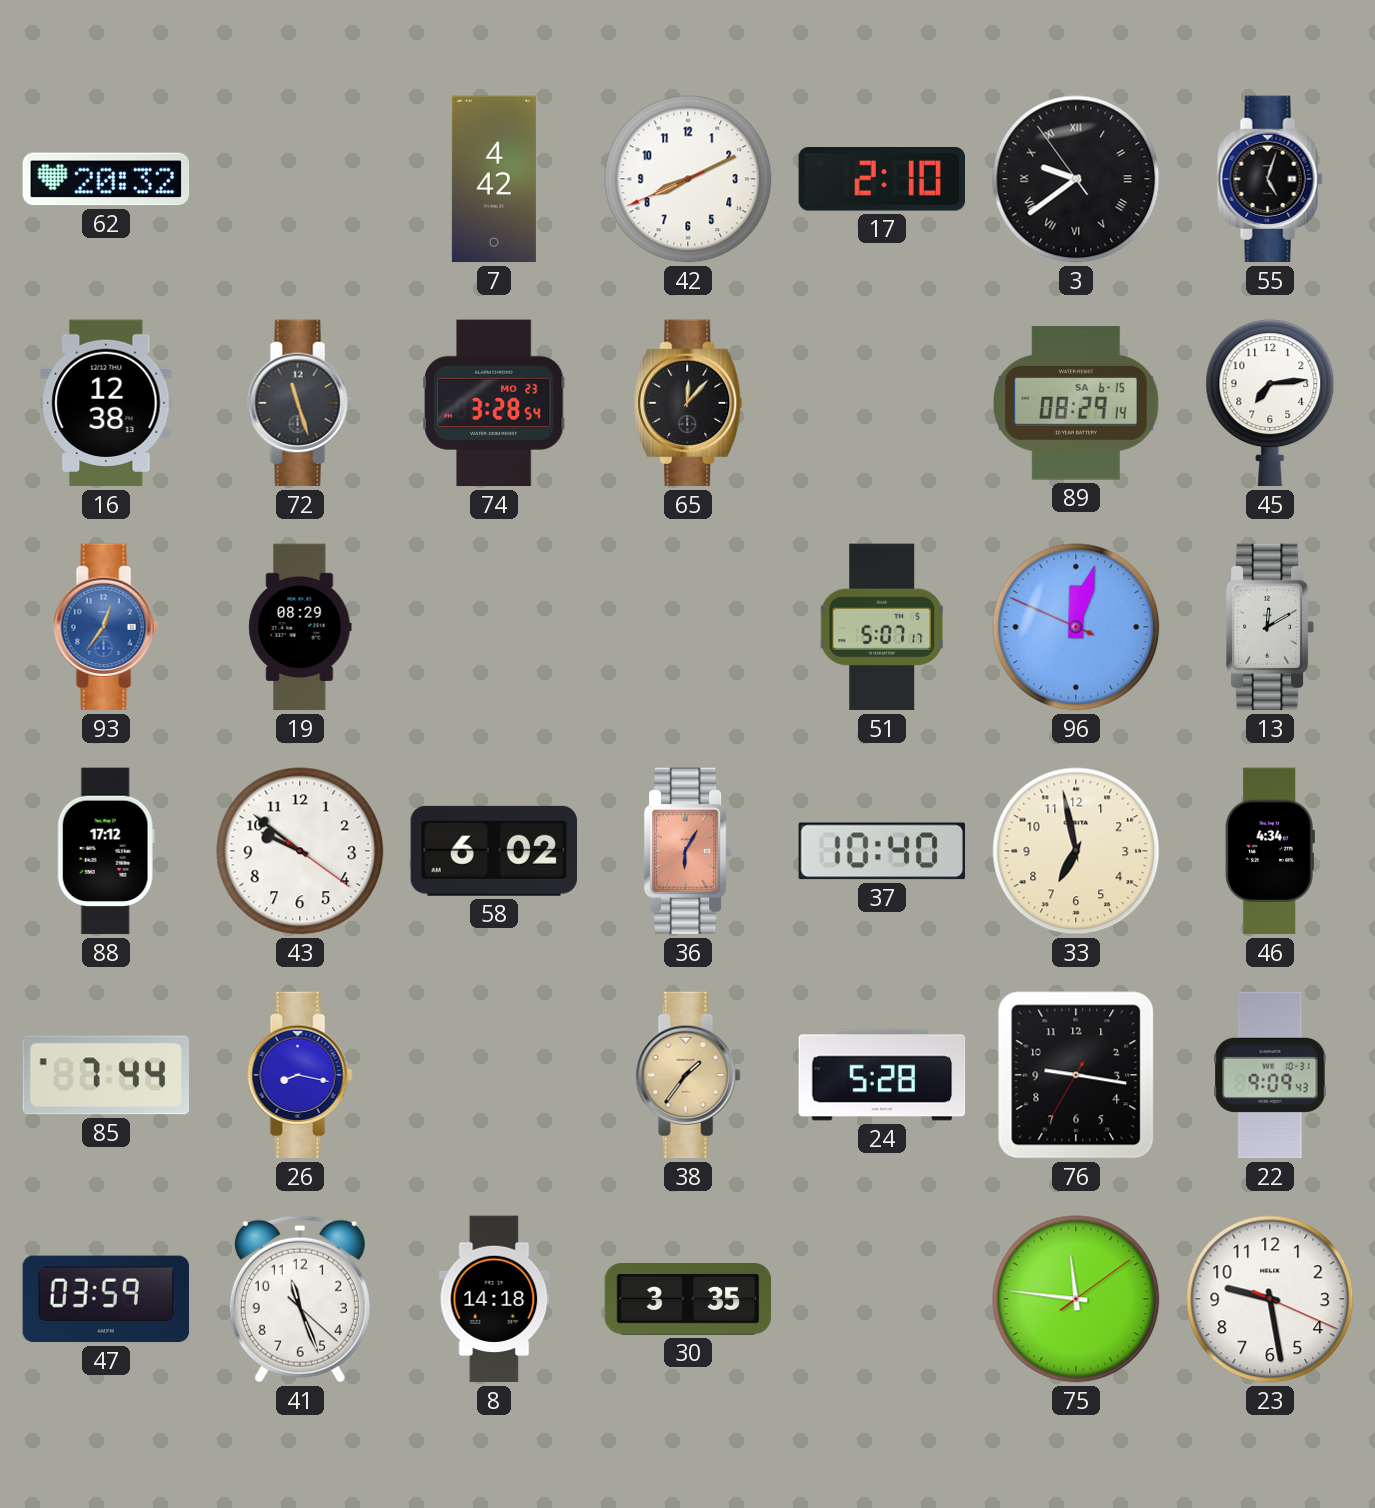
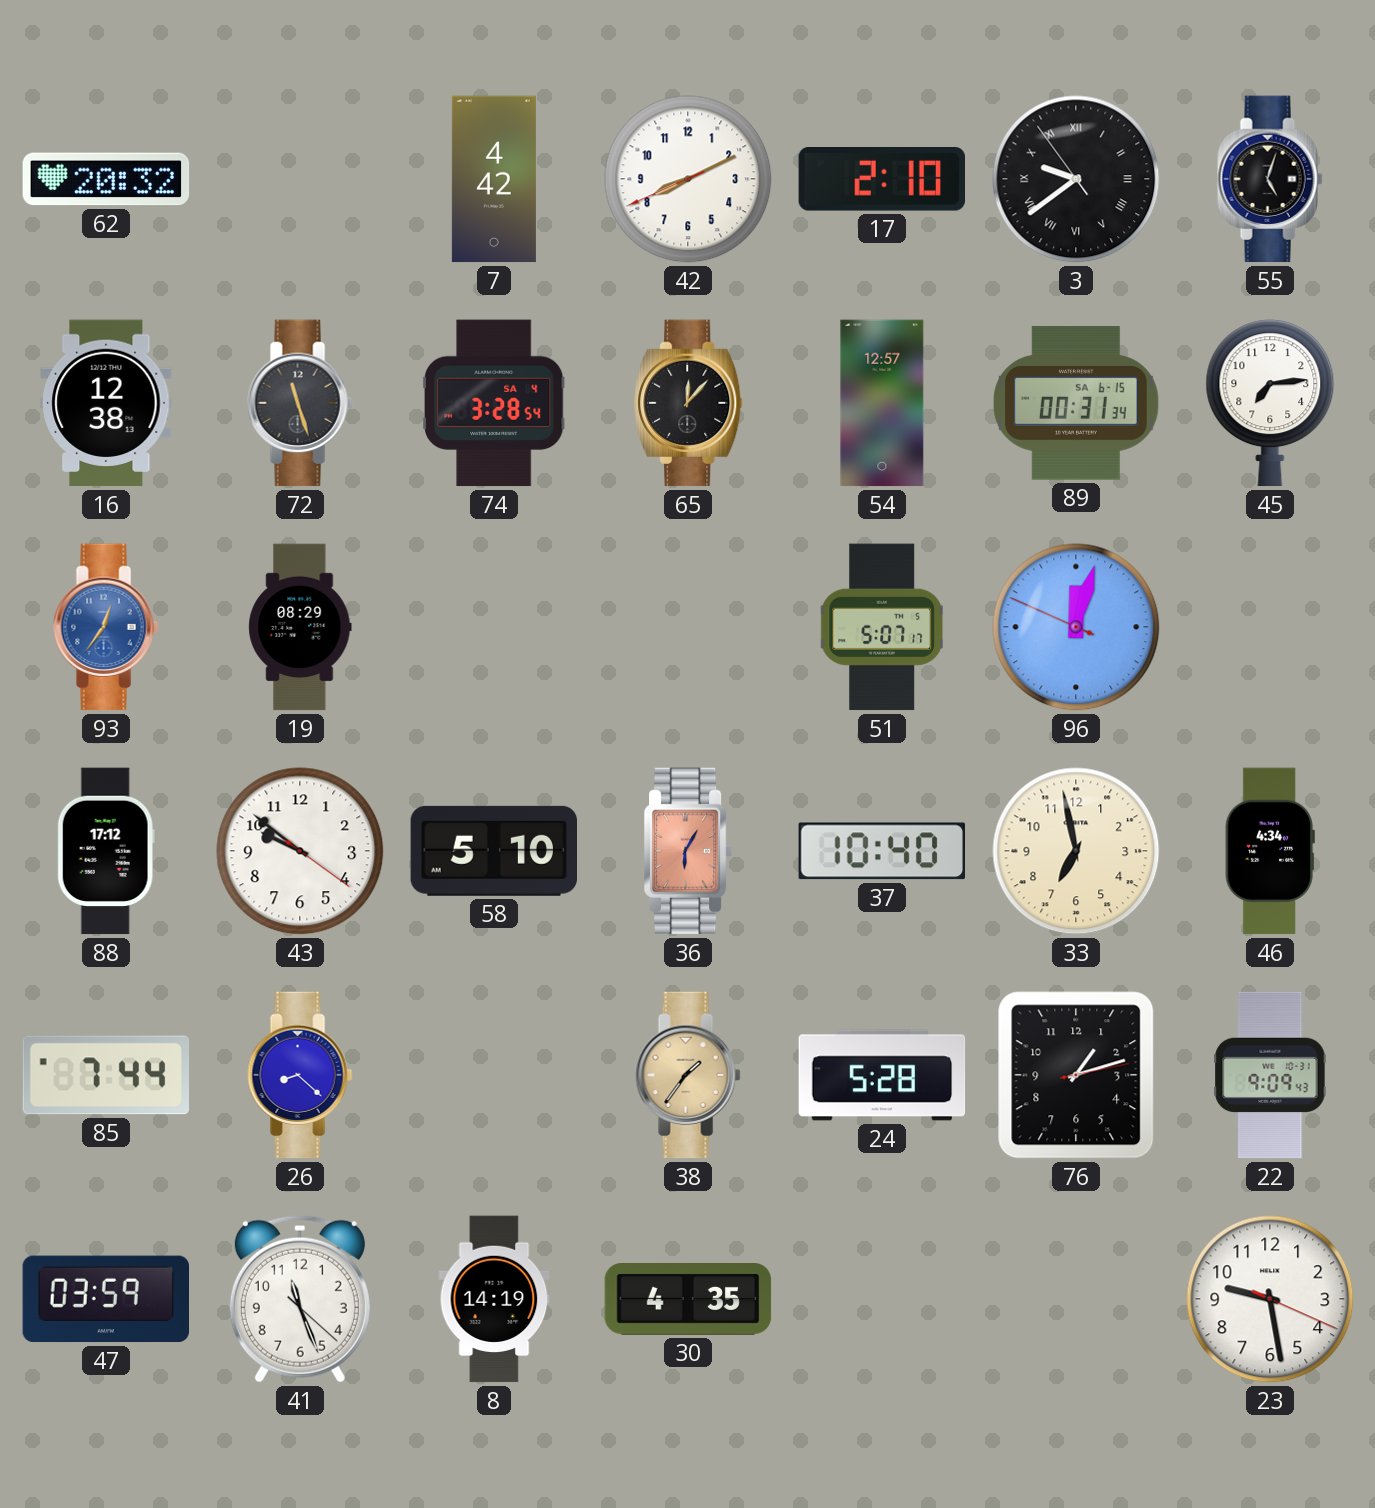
74 date: MO 23 -> SA 4 (495, 403)
54: none -> 12:57 (882, 403)
89: 08:29 -> 00:31 (1077, 403)
13: 12:10 -> none (1270, 627)
58: 6:02 -> 5:10 (493, 851)
26: 8:17 -> 8:22 (300, 1075)
76: 9:16 -> 1:12 (1076, 1075)
8: 14:18 -> 14:19 (494, 1299)
30: 3:35 -> 4:35 (688, 1300)
75: 11:46 -> none (1076, 1299)
